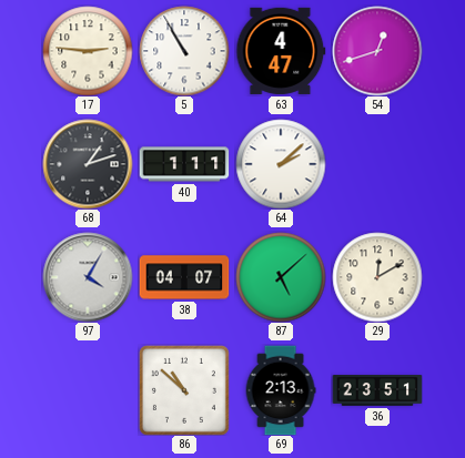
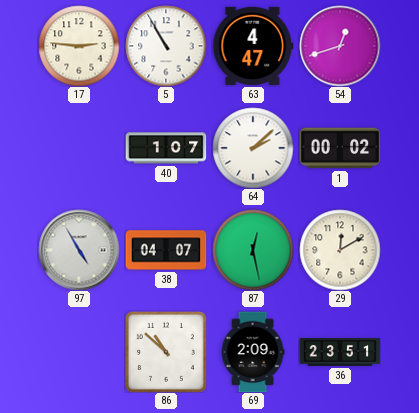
68: 1:12 -> none (88, 164)
40: 1:11 -> 1:07 (166, 148)
1: none -> 00:02 (340, 148)
97: 4:05 -> 4:55 (79, 250)
87: 5:08 -> 12:28 (253, 250)
69: 2:13 -> 2:09 (253, 352)
